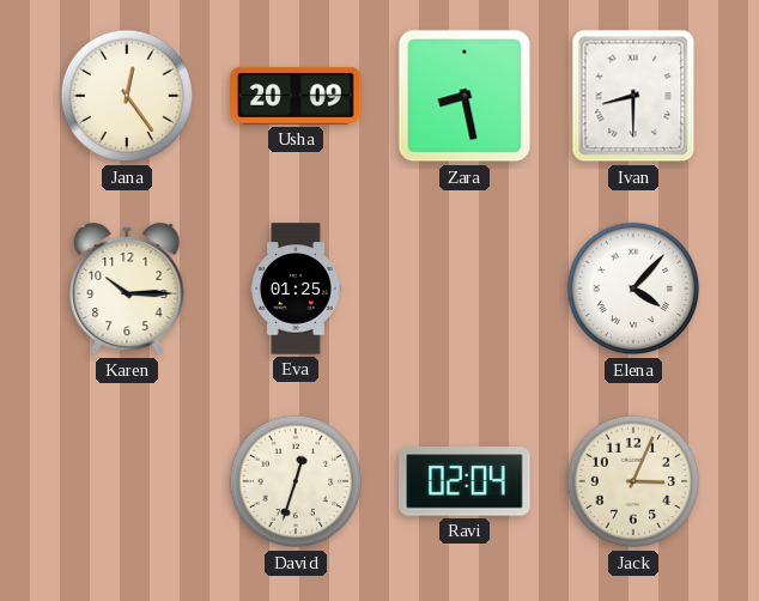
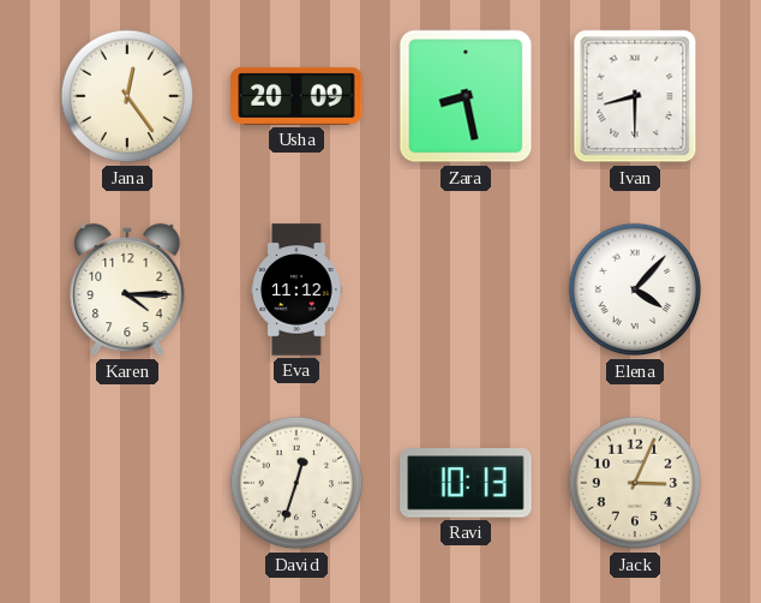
Karen: 10:15 -> 4:15 (127, 289)
Eva: 01:25 -> 11:12 (296, 289)
Ravi: 02:04 -> 10:13 (466, 483)
